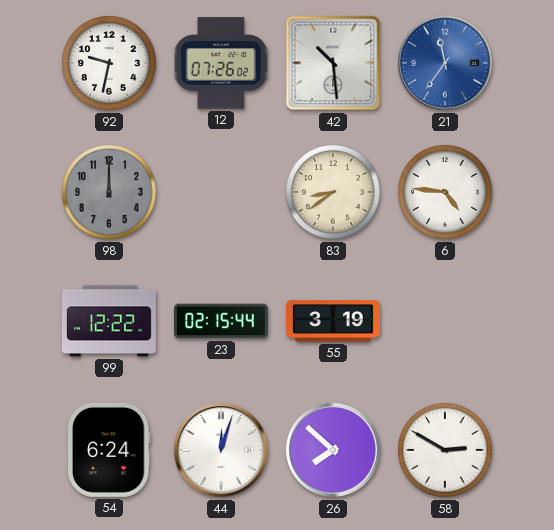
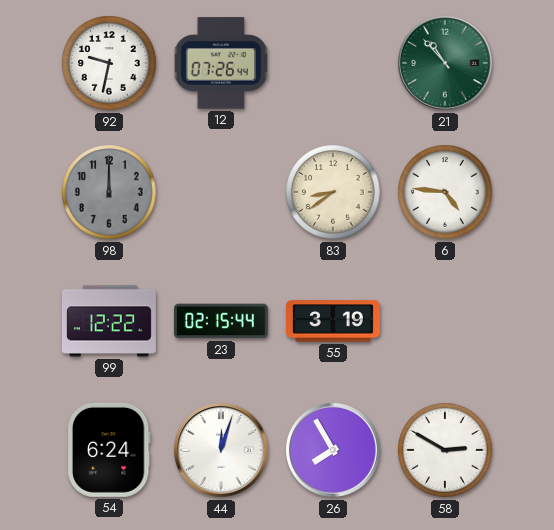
12: 07:26:02 -> 07:26:44 (220, 63)
42: 10:29 -> none (333, 63)
21: 11:36 -> 10:53 (445, 63)
21 dial: blue -> green (445, 63)
26: 7:52 -> 7:55 (333, 450)
